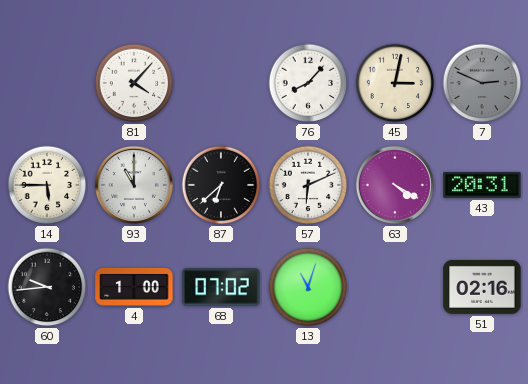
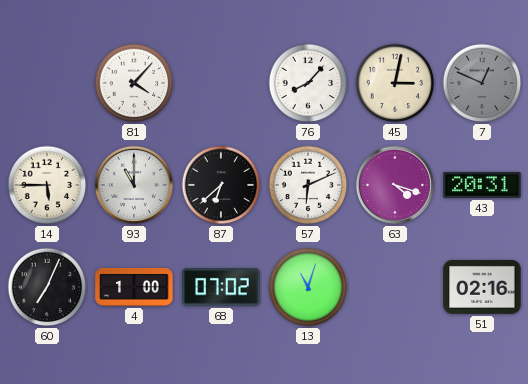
7: 2:49 -> 12:49 (482, 83)
63: 4:20 -> 4:18 (395, 185)
60: 9:44 -> 7:04 (47, 287)
